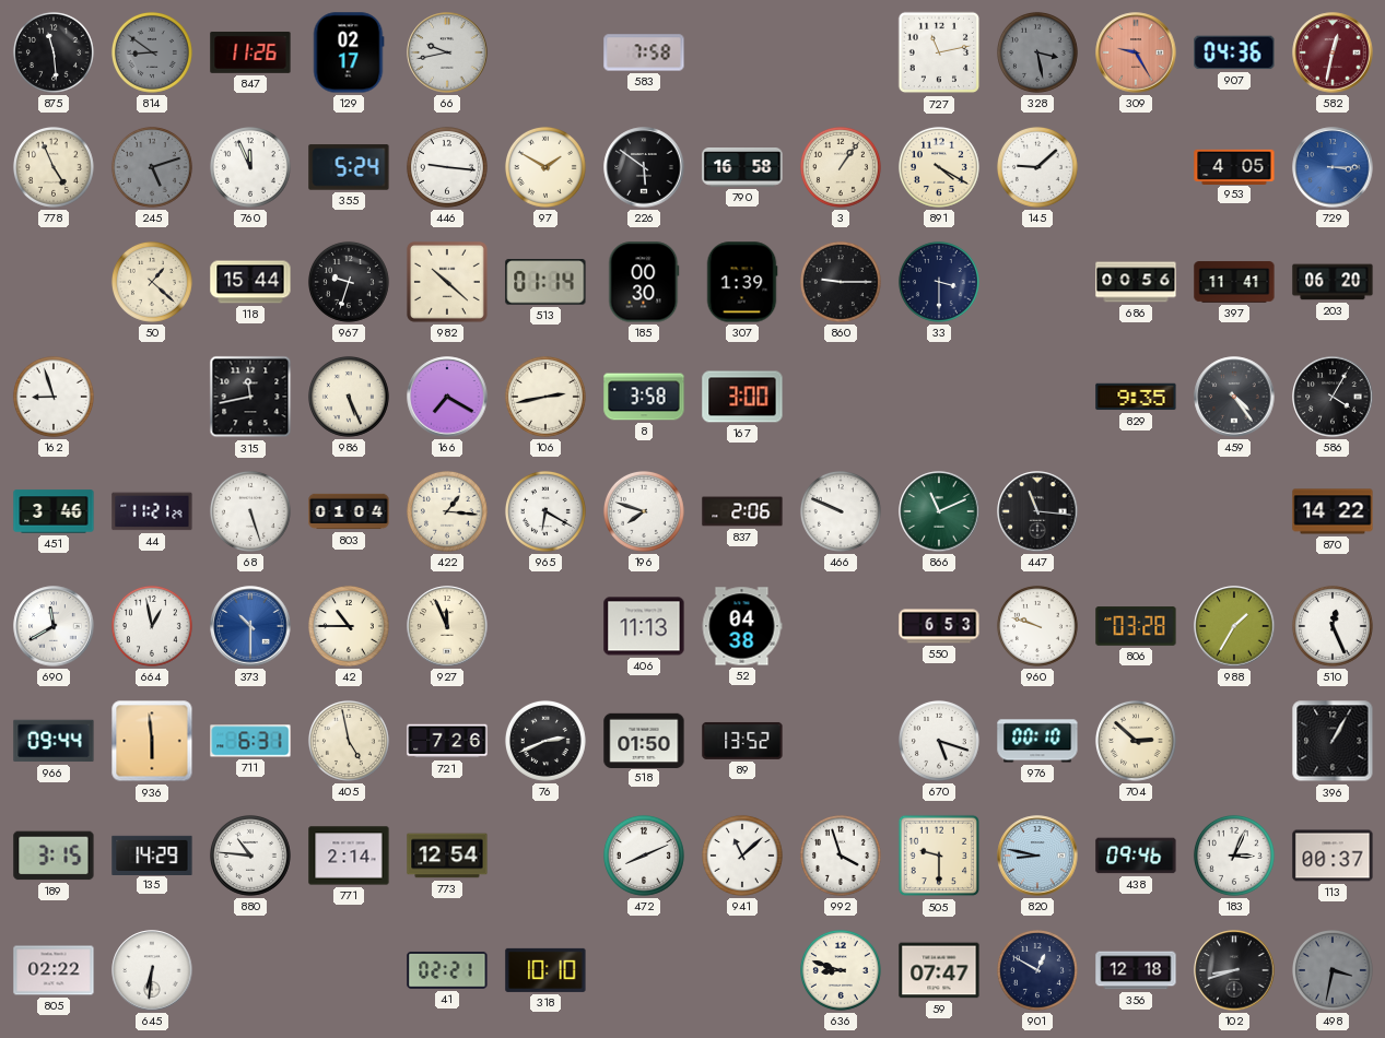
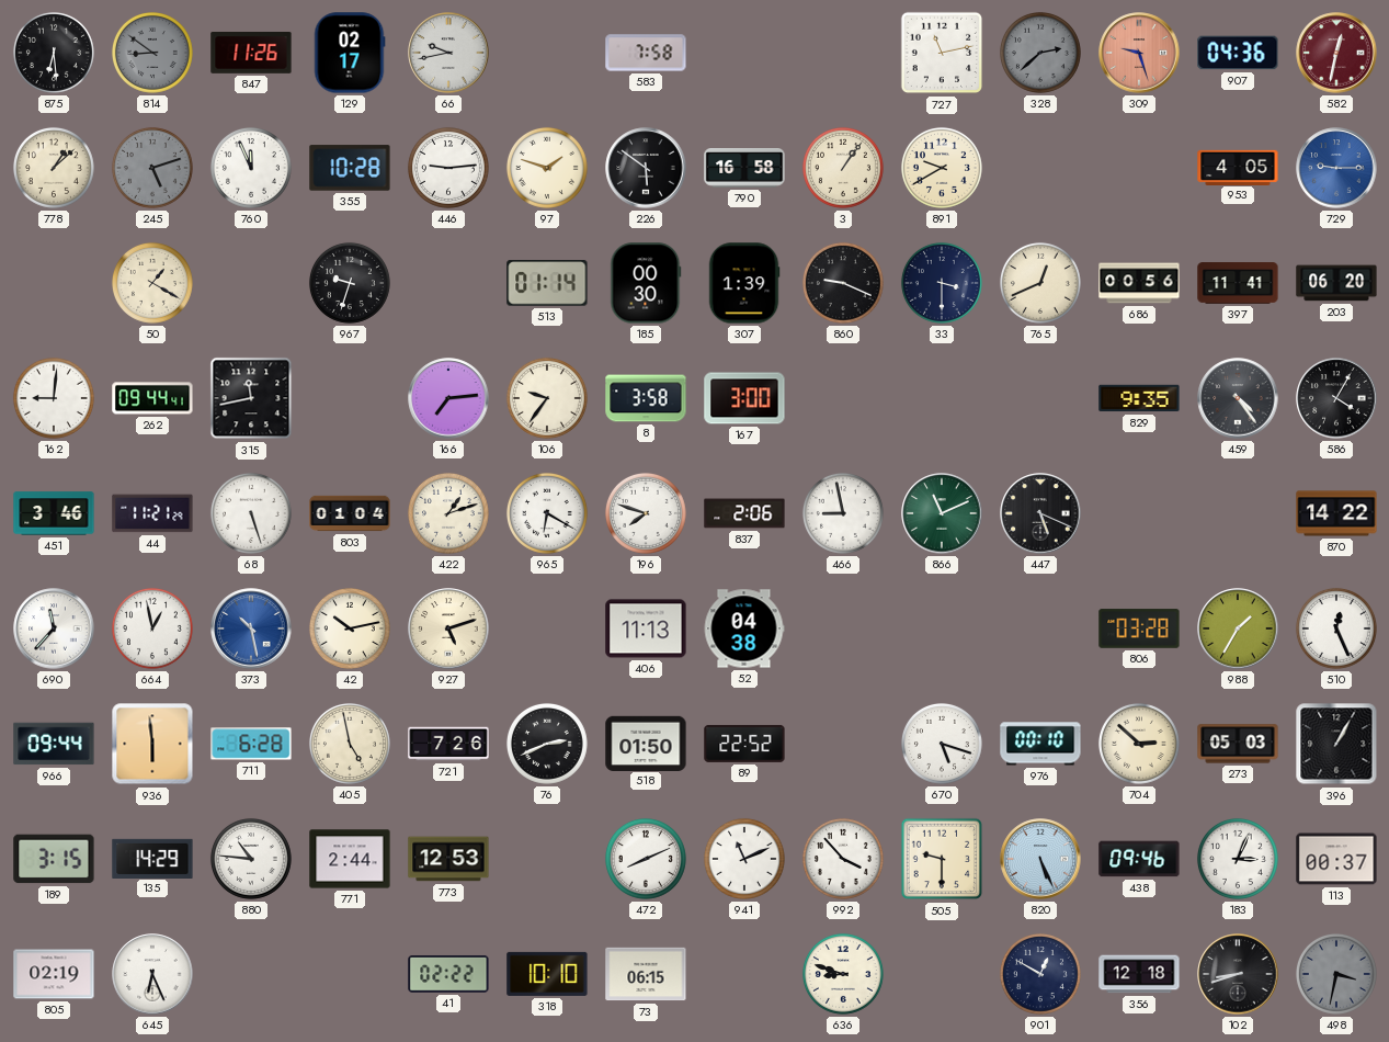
875: 11:29 -> 6:29 (54, 53)
328: 3:28 -> 2:38 (1040, 53)
309: 9:25 -> 9:27 (1139, 53)
778: 4:56 -> 1:08 (54, 168)
355: 5:24 -> 10:28 (350, 168)
446: 9:16 -> 9:14 (448, 168)
97: 1:50 -> 1:48 (547, 168)
891: 4:20 -> 9:40 (942, 168)
145: 9:08 -> none (1037, 167)
729: 3:15 -> 9:15 (1336, 168)
50: 1:22 -> 1:20 (152, 283)
118: 15:44 -> none (250, 282)
982: 10:22 -> none (447, 282)
860: 9:15 -> 9:19 (843, 283)
765: none -> 12:41 (1040, 283)
162: 8:57 -> 9:01 (54, 398)
262: none -> 09:44 (152, 398)
986: 5:26 -> none (349, 397)
166: 7:20 -> 7:14 (448, 398)
106: 2:43 -> 9:36 (547, 398)
422: 1:16 -> 1:12 (448, 513)
466: 9:49 -> 8:58 (843, 513)
447: 11:16 -> 5:19 (1040, 513)
690: 11:40 -> 11:37 (54, 628)
373: 10:30 -> 10:28 (251, 628)
42: 10:45 -> 10:13 (350, 628)
927: 11:56 -> 5:12 (448, 628)
550: 6:53 -> none (939, 626)
960: 9:48 -> none (1037, 626)
711: 6:31 -> 6:28 (251, 744)
89: 13:52 -> 22:52 (744, 744)
273: none -> 05:03 (1238, 744)
771: 2:14 -> 2:44 (350, 859)
773: 12:54 -> 12:53 (448, 859)
941: 11:08 -> 11:11 (744, 859)
992: 3:57 -> 3:53 (843, 859)
820: 8:47 -> 5:26 (1040, 859)
805: 02:22 -> 02:19 (54, 974)
645: 6:31 -> 6:26 (152, 974)
41: 02:21 -> 02:22 (448, 974)
73: none -> 06:15 (646, 974)
59: 07:47 -> none (939, 970)
